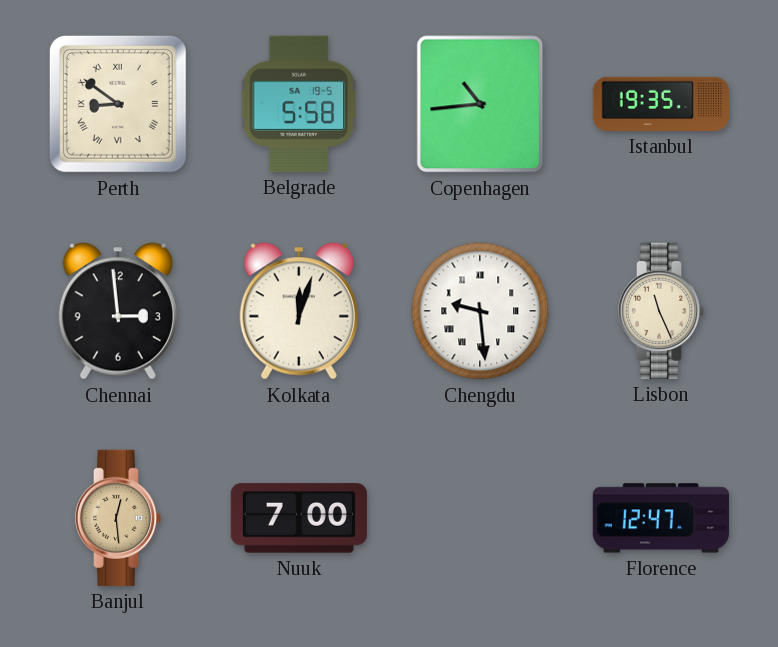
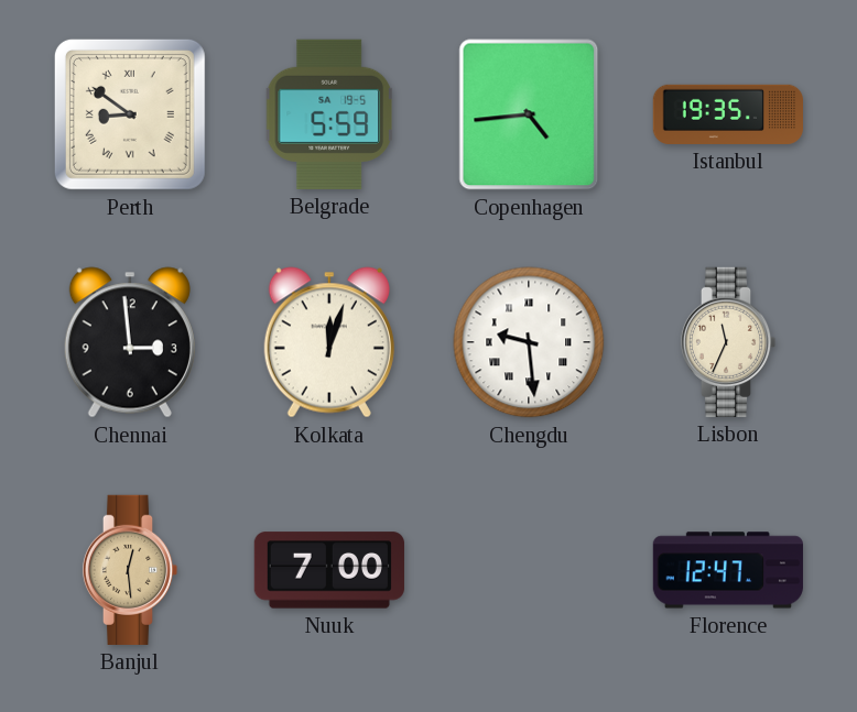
Belgrade: 5:58 -> 5:59 (329, 114)
Copenhagen: 10:44 -> 4:44 (529, 114)
Lisbon: 11:26 -> 11:34 (728, 342)
